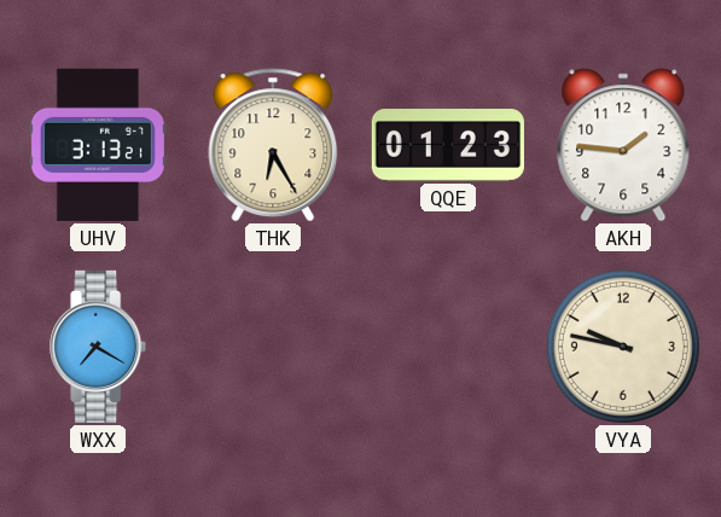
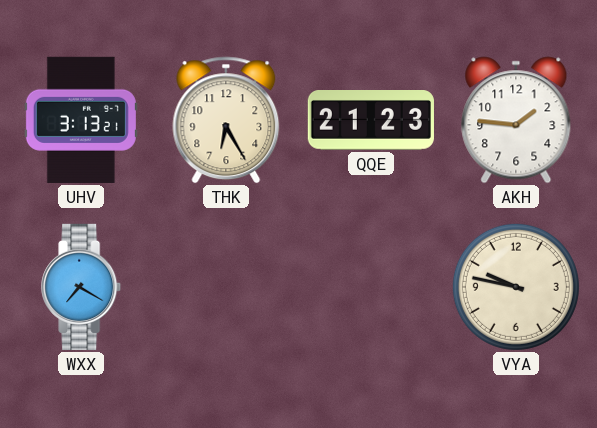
QQE: 01:23 -> 21:23 (371, 121)
